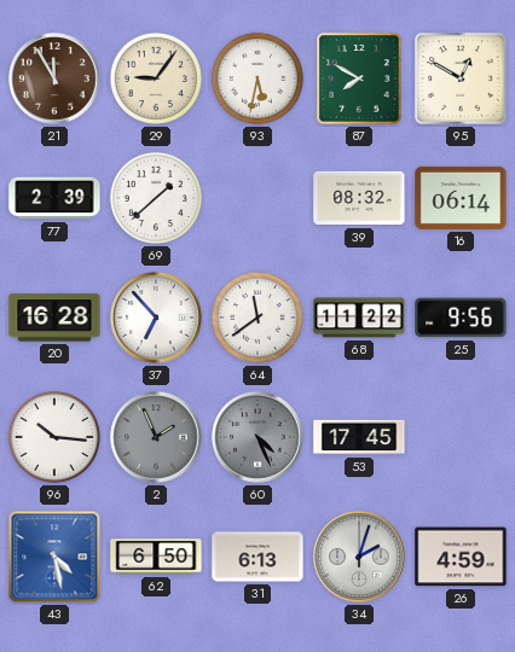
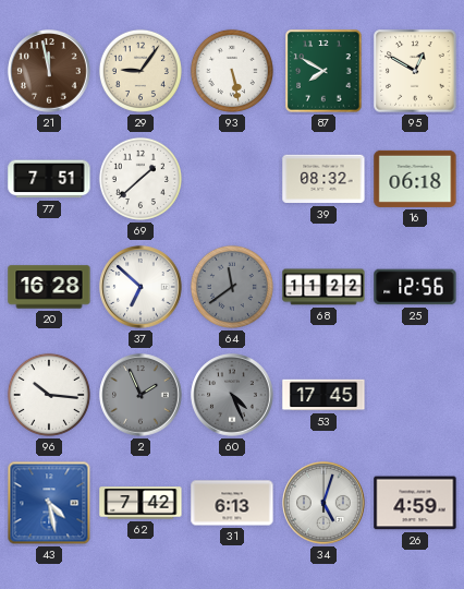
21: 11:55 -> 11:58 (49, 71)
93: 5:32 -> 5:28 (232, 71)
77: 2:39 -> 7:51 (49, 179)
16: 06:14 -> 06:18 (415, 179)
37: 6:53 -> 6:52 (141, 287)
64 dial: white -> grey (232, 287)
25: 9:56 -> 12:56 (415, 287)
62: 6:50 -> 7:42 (141, 503)
34: 2:03 -> 5:03 (323, 503)
